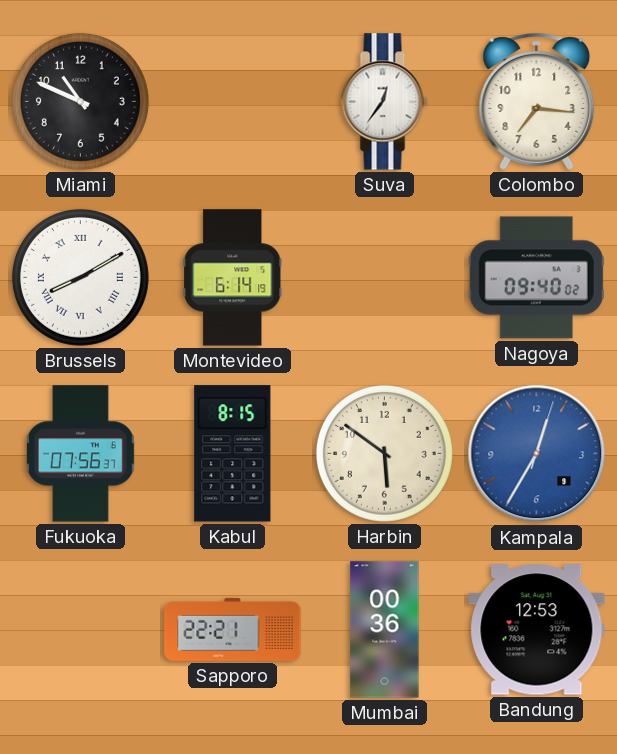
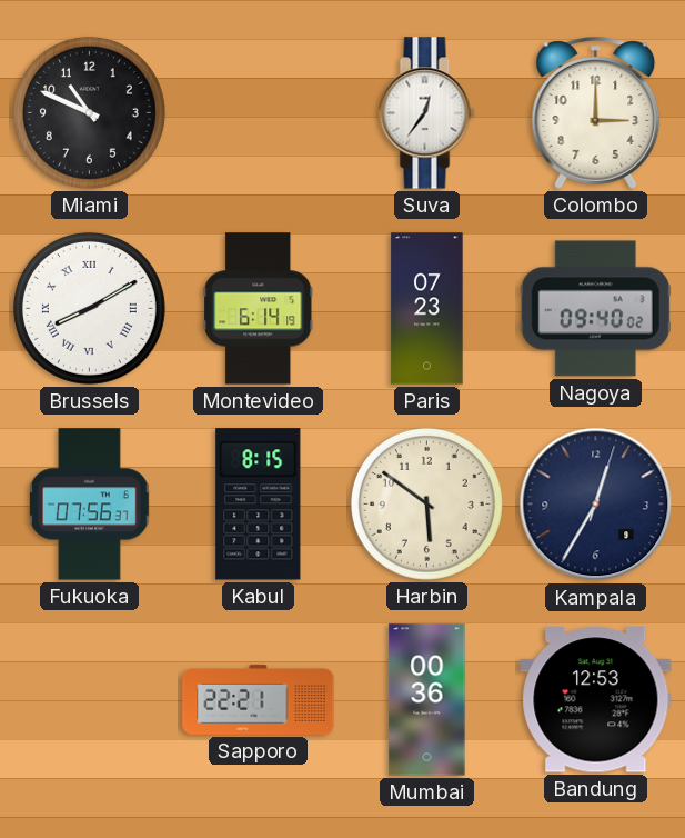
Colombo: 7:16 -> 3:00 (596, 113)
Paris: none -> 07:23 (427, 309)
Kampala dial: blue -> navy (596, 505)
